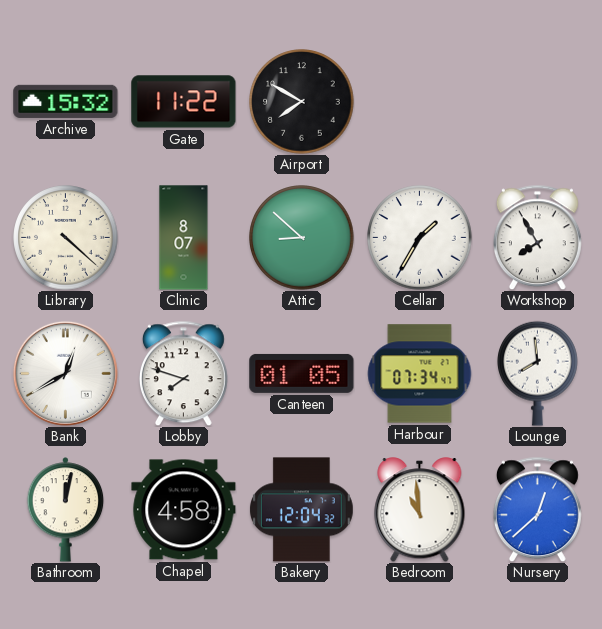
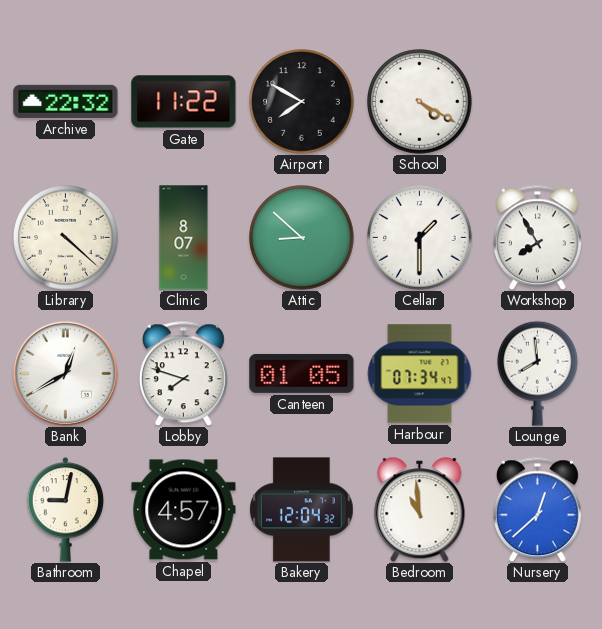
Archive: 15:32 -> 22:32 (66, 101)
School: none -> 4:20 (420, 102)
Cellar: 1:35 -> 1:30 (420, 238)
Bathroom: 12:02 -> 9:02 (66, 510)
Chapel: 4:58 -> 4:57 (184, 510)
